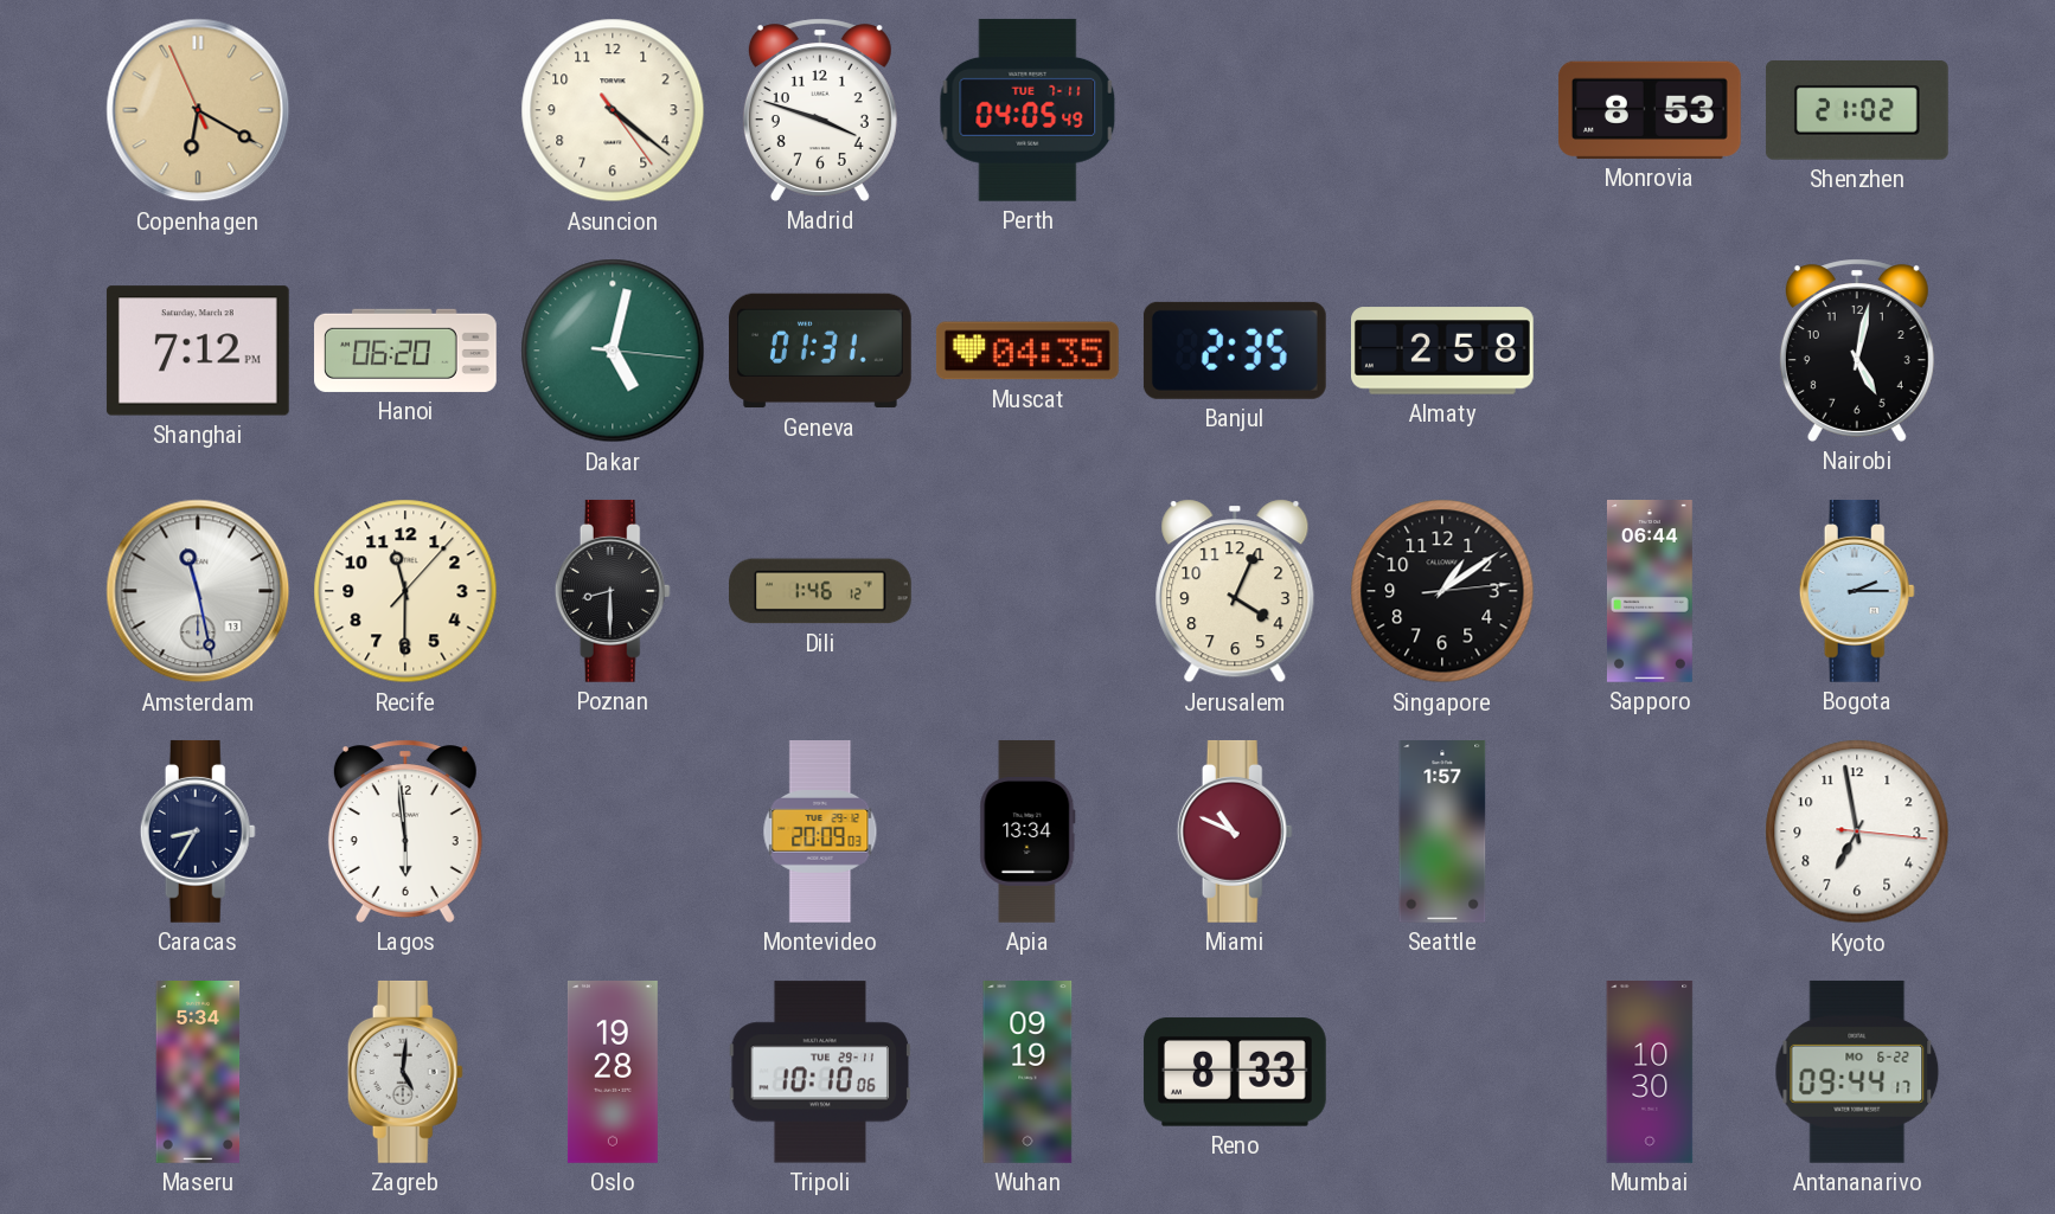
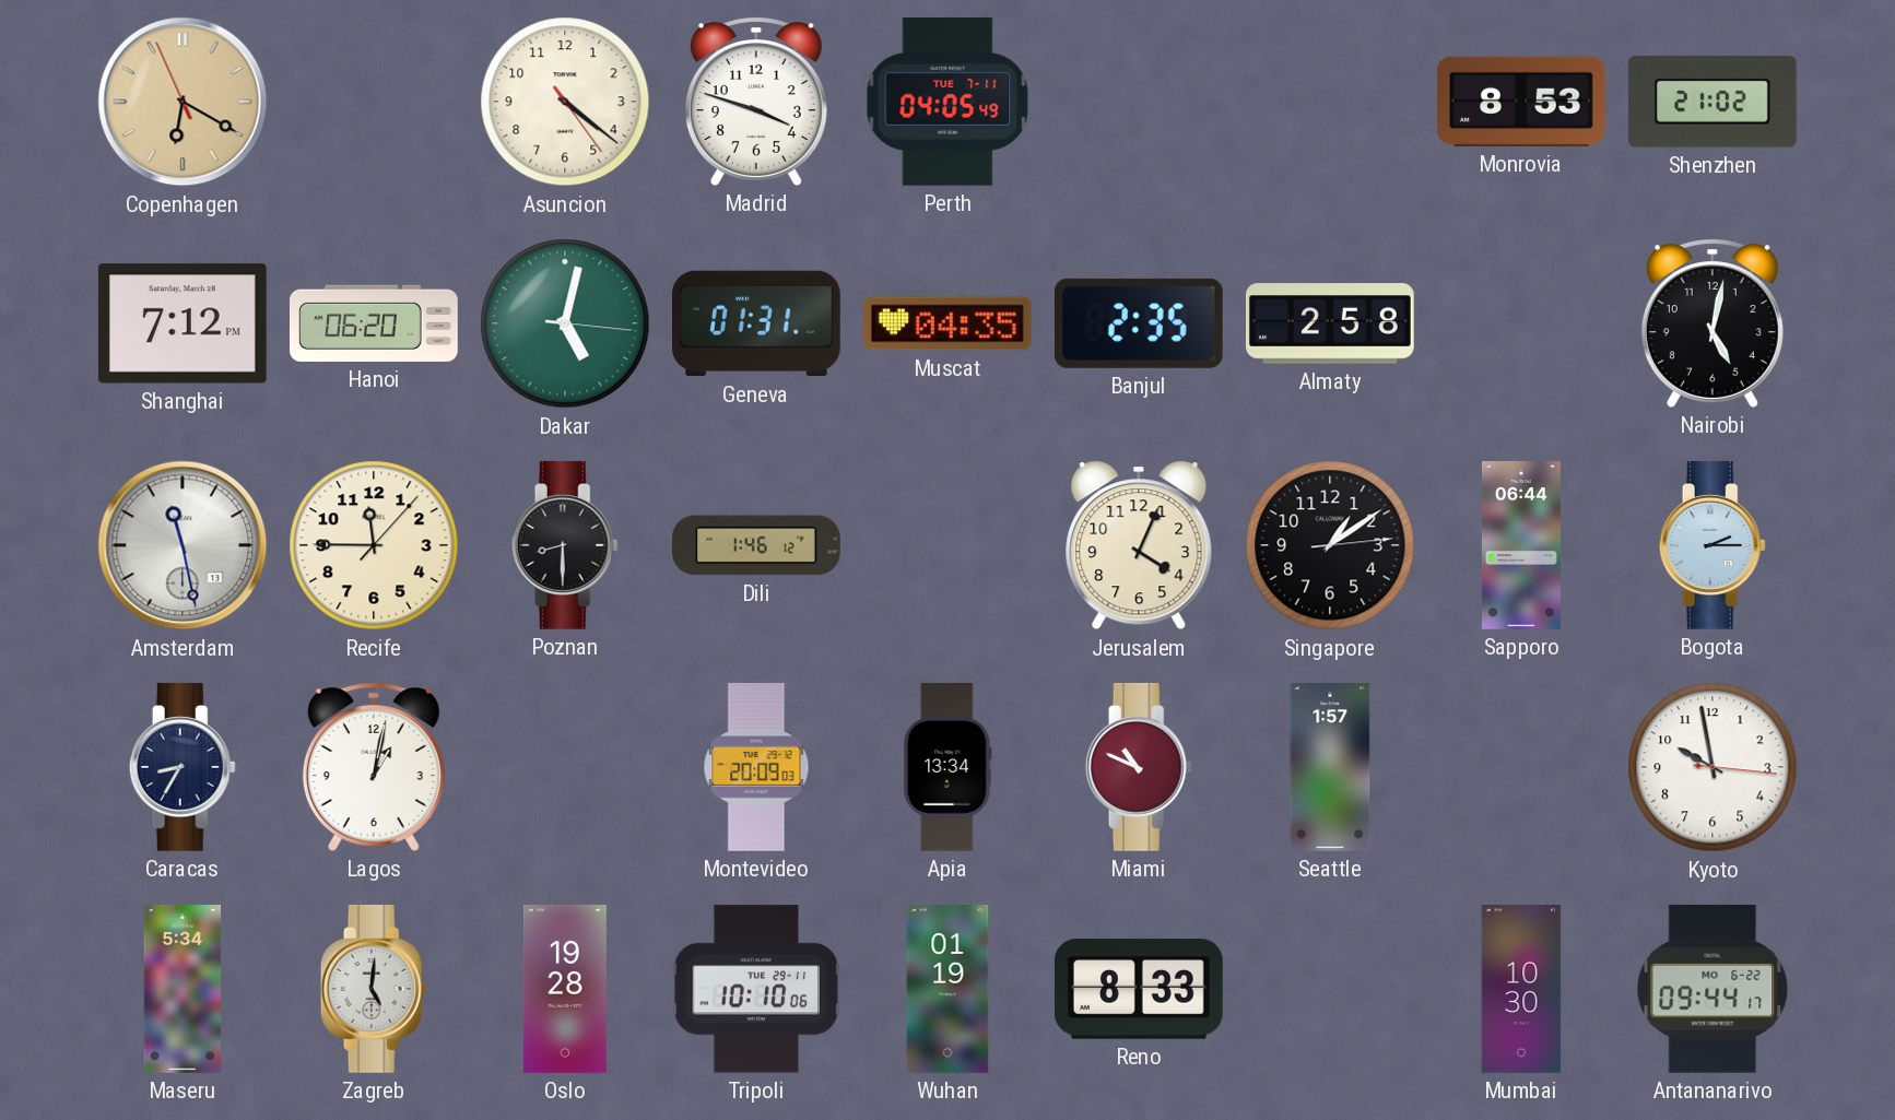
Recife: 11:30 -> 11:45 (374, 545)
Lagos: 5:59 -> 1:02 (374, 767)
Kyoto: 6:58 -> 9:58 (1712, 767)
Wuhan: 09:19 -> 01:19 (947, 990)
